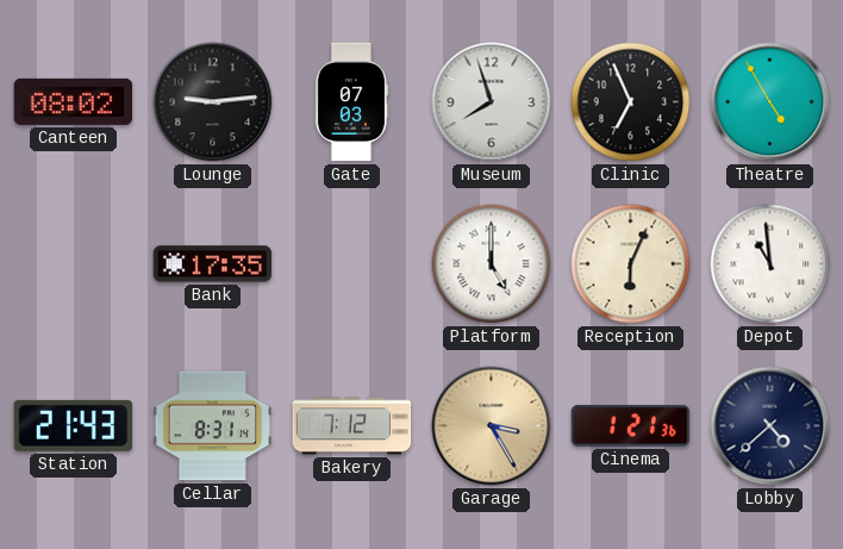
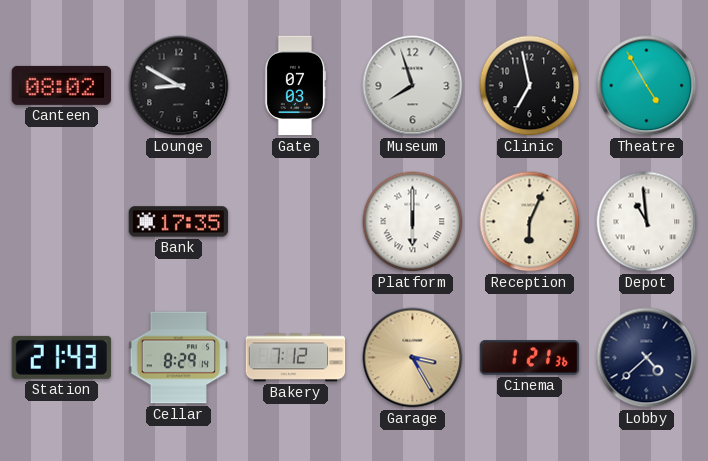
Lounge: 9:14 -> 8:50 (179, 86)
Clinic: 6:56 -> 6:58 (530, 86)
Platform: 5:00 -> 6:00 (413, 222)
Cellar: 8:31 -> 8:29 (179, 358)
